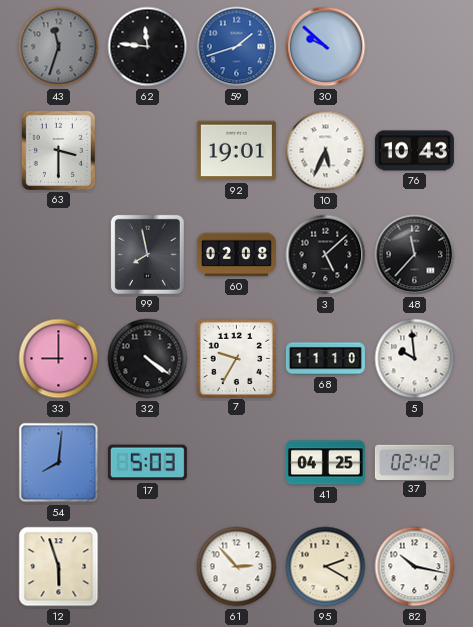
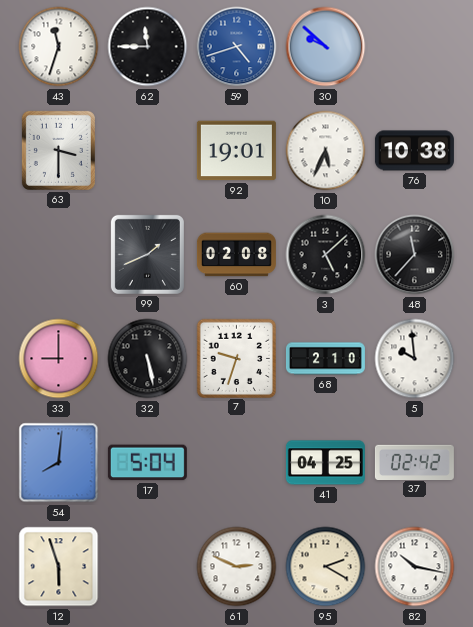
43 dial: grey -> white (59, 47)
62: 11:46 -> 11:45 (148, 47)
59: 1:42 -> 4:42 (237, 47)
76: 10:43 -> 10:38 (414, 151)
99: 7:58 -> 1:41 (147, 254)
32: 4:21 -> 5:28 (148, 359)
7: 9:35 -> 9:33 (236, 358)
68: 11:10 -> 2:10 (325, 359)
17: 5:03 -> 5:04 (147, 463)
61: 2:53 -> 2:49 (237, 567)
